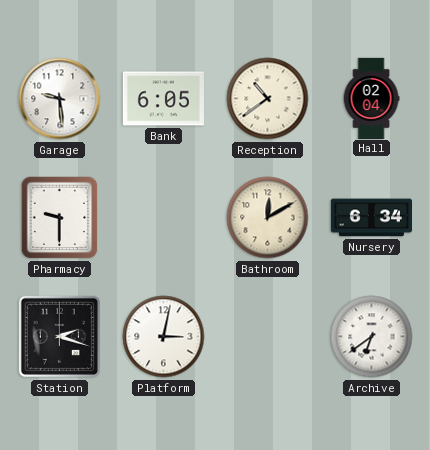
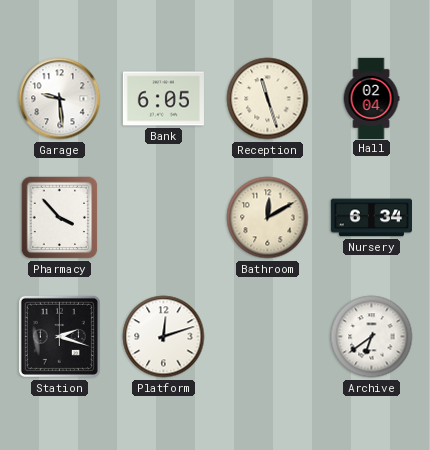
Reception: 10:39 -> 11:27 (268, 99)
Pharmacy: 9:30 -> 3:53 (60, 218)
Platform: 3:02 -> 12:12 (164, 337)
